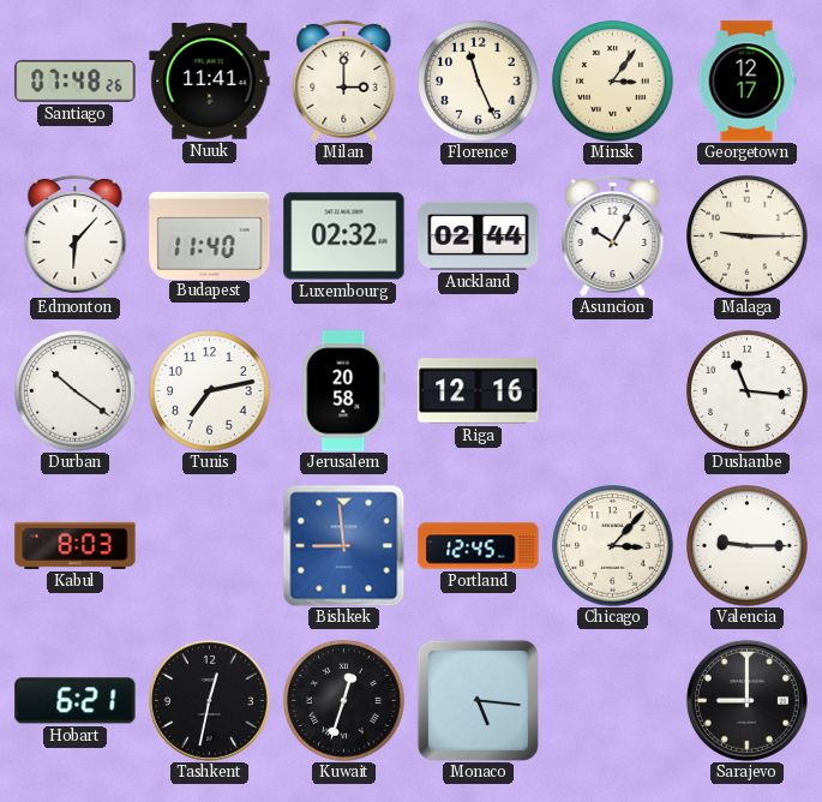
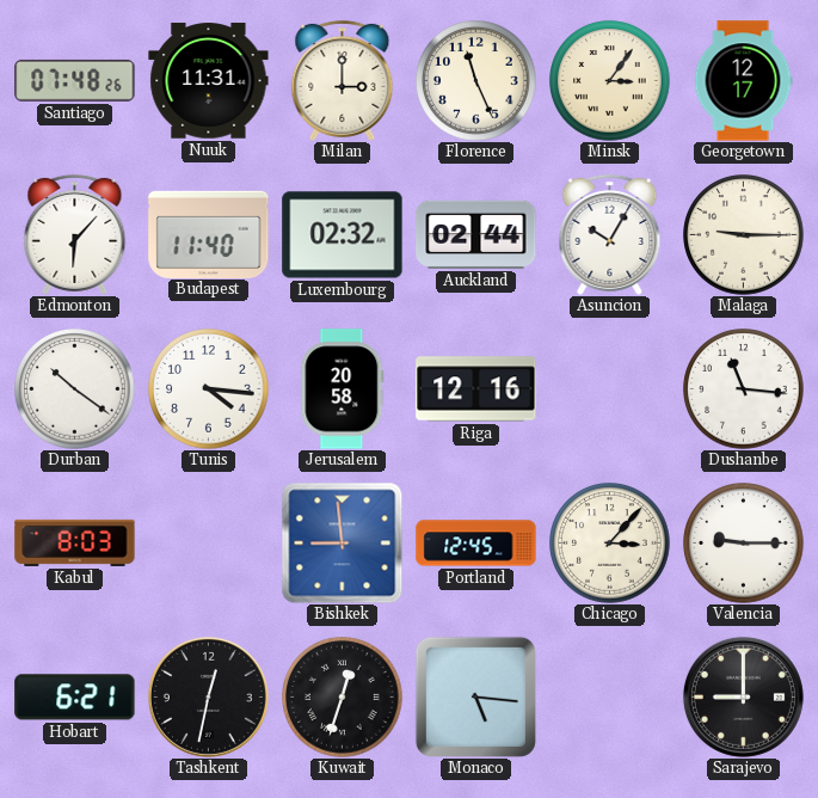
Nuuk: 11:41 -> 11:31 (209, 81)
Tunis: 7:13 -> 4:16 (209, 389)
